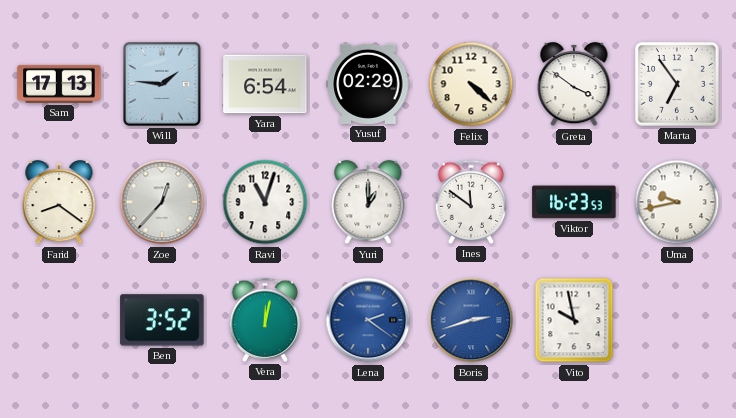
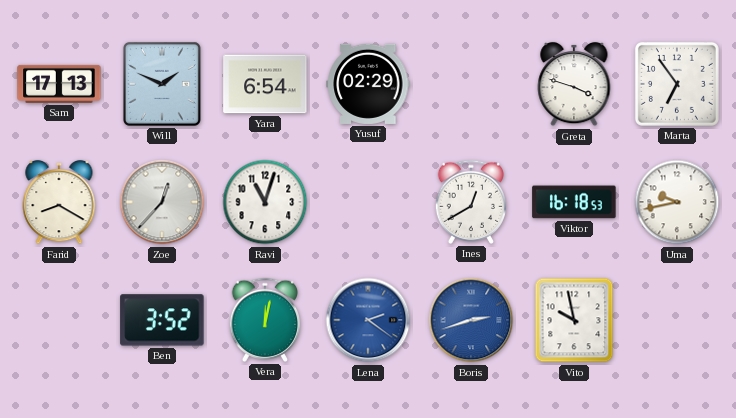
Will: 1:46 -> 1:49 (162, 84)
Felix: 4:22 -> none (471, 84)
Greta: 3:51 -> 3:48 (574, 84)
Farid: 8:21 -> 8:20 (59, 202)
Yuri: 1:00 -> none (368, 202)
Ines: 11:51 -> 12:40 (471, 202)
Viktor: 16:23 -> 16:18 (574, 202)
